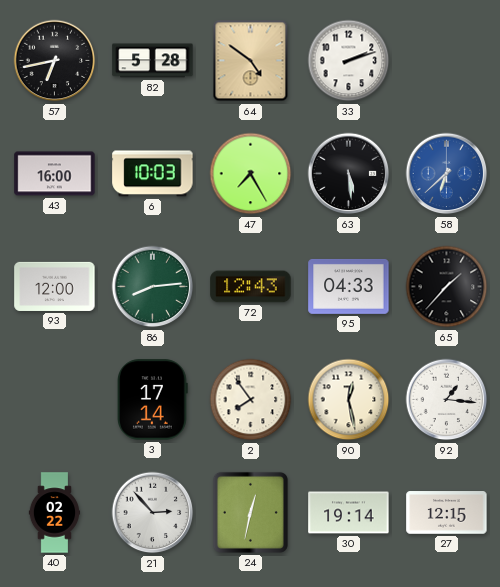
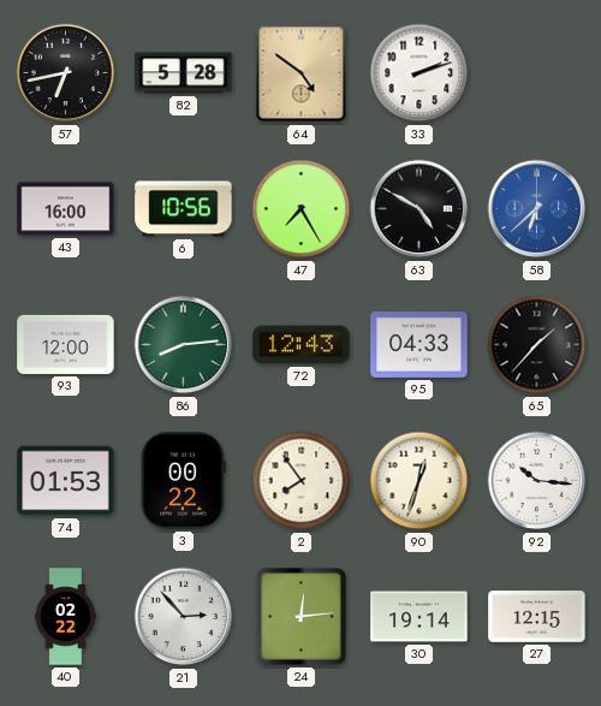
6: 10:03 -> 10:56 (184, 209)
63: 5:29 -> 4:50 (419, 209)
74: none -> 01:53 (66, 481)
3: 17:14 -> 00:22 (184, 481)
90: 12:28 -> 12:33 (419, 481)
92: 1:16 -> 10:16 (537, 481)
24: 12:32 -> 12:14 (300, 616)
